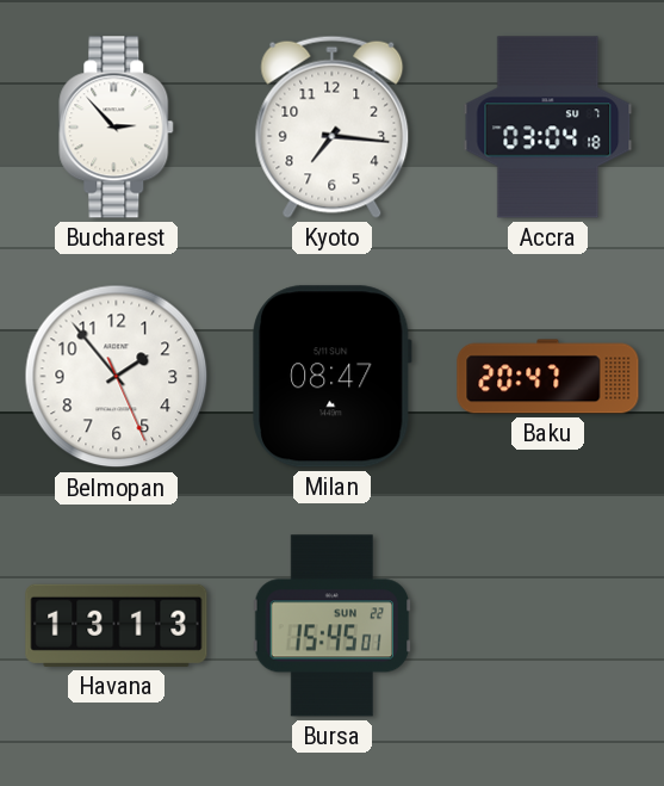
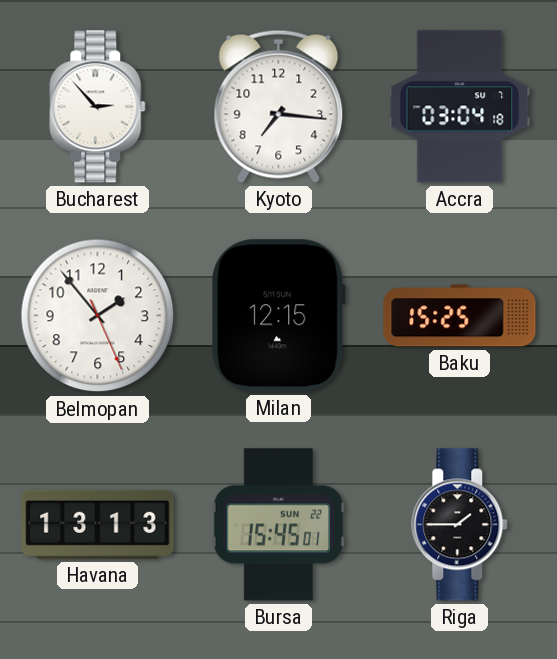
Milan: 08:47 -> 12:15 (279, 316)
Baku: 20:47 -> 15:25 (460, 316)
Riga: none -> 1:45 (460, 525)
